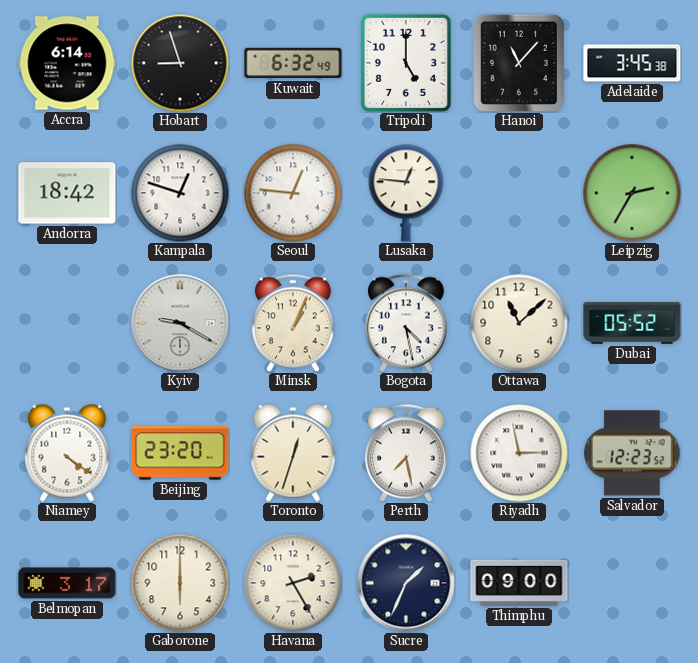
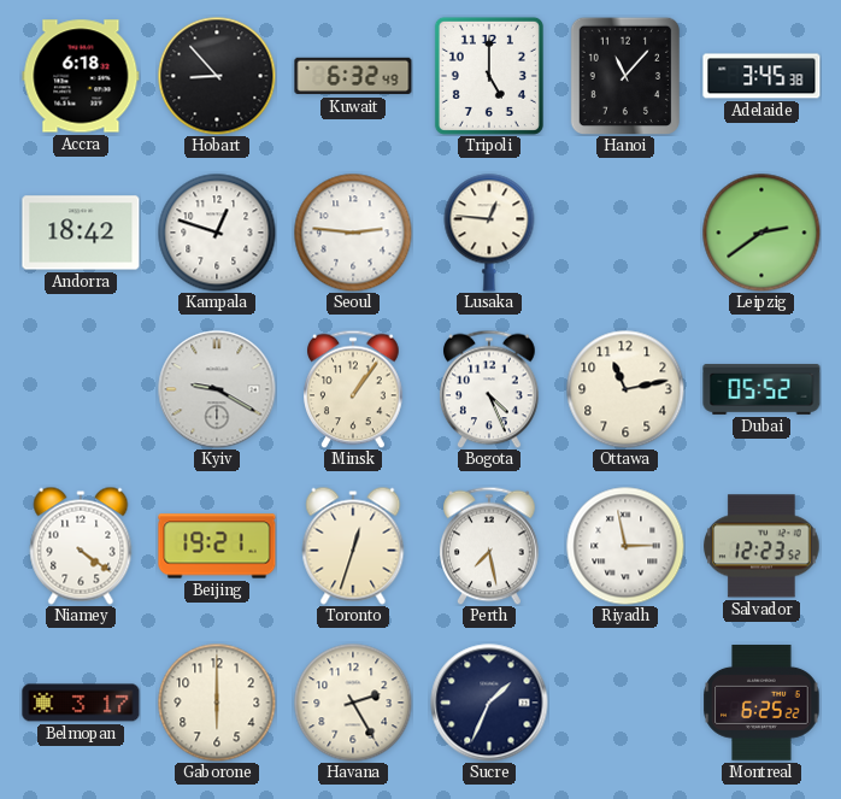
Accra: 6:14 -> 6:18 (81, 76)
Hobart: 8:57 -> 8:53 (217, 76)
Seoul: 12:46 -> 2:46 (353, 233)
Leipzig: 2:35 -> 2:39 (761, 233)
Minsk: 1:04 -> 1:06 (354, 389)
Bogota: 4:28 -> 4:26 (490, 389)
Ottawa: 11:08 -> 11:13 (625, 389)
Beijing: 23:20 -> 19:21 (217, 546)
Thimphu: 09:00 -> none (519, 583)
Montreal: none -> 6:25 (761, 703)
